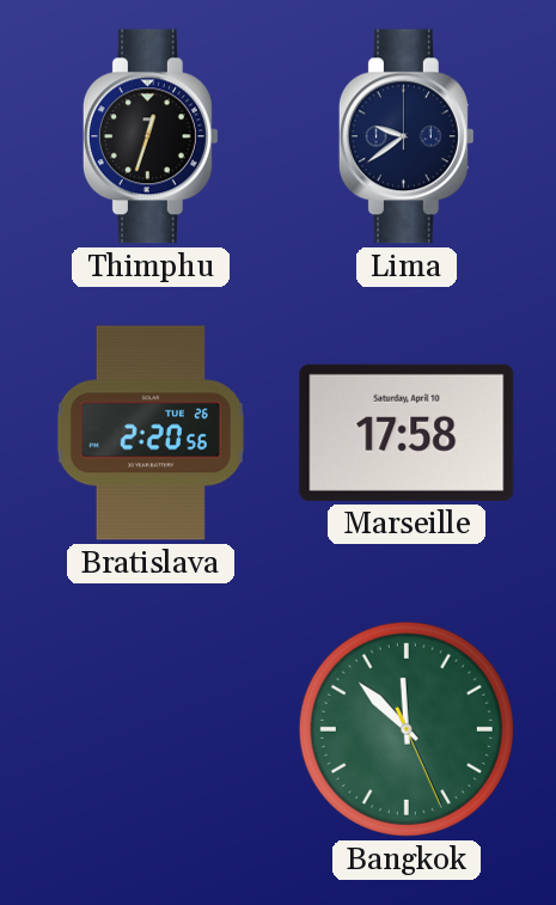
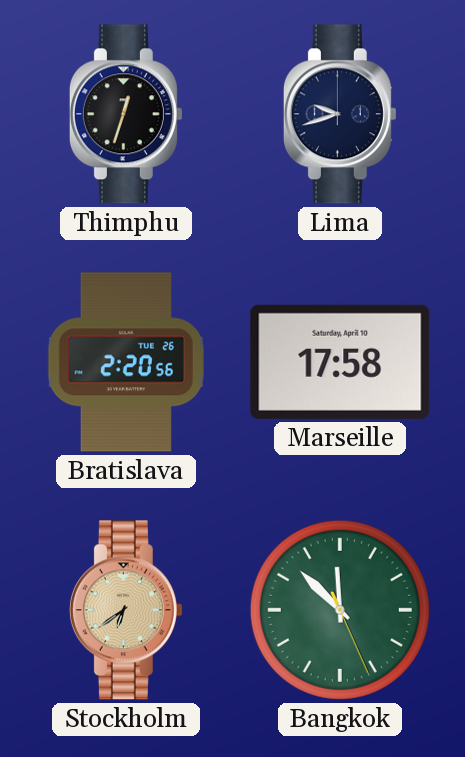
Lima: 9:39 -> 9:42 (340, 114)
Stockholm: none -> 6:39 (126, 610)
